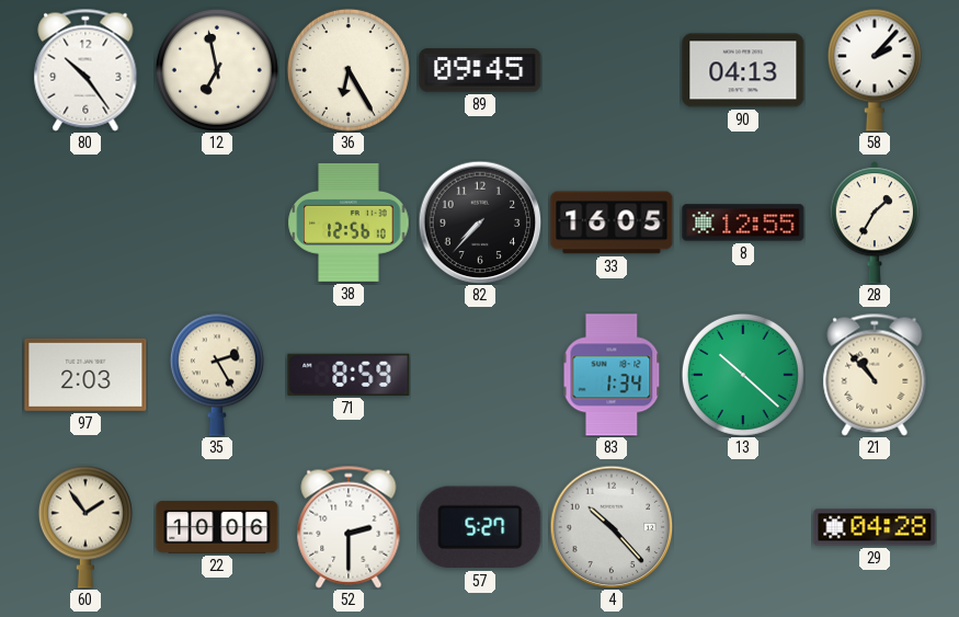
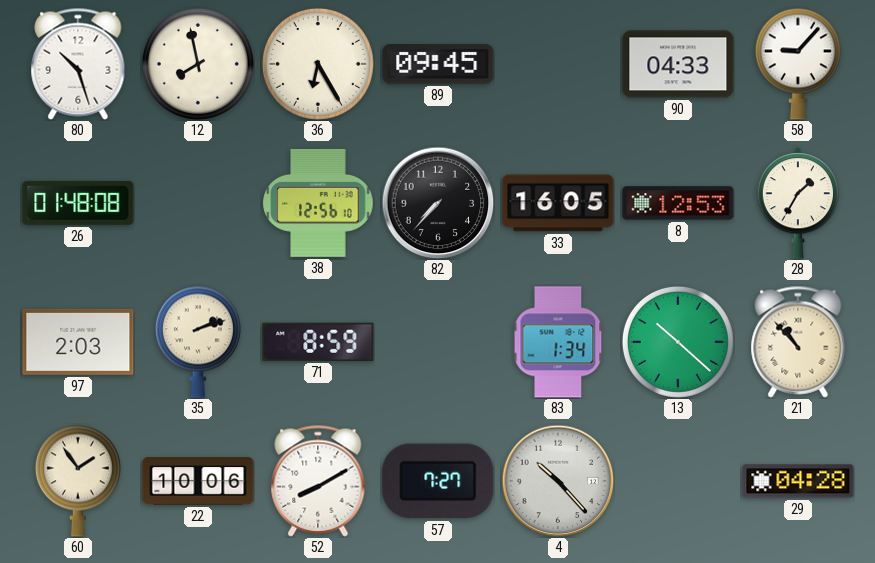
80: 10:24 -> 10:27 (78, 64)
12: 6:58 -> 7:58 (198, 64)
90: 04:13 -> 04:33 (678, 64)
58: 2:07 -> 9:07 (798, 64)
26: none -> 01:48 (78, 203)
8: 12:55 -> 12:53 (678, 203)
35: 2:25 -> 2:12 (198, 342)
52: 2:30 -> 8:10 (318, 481)
57: 5:27 -> 7:27 (438, 481)
